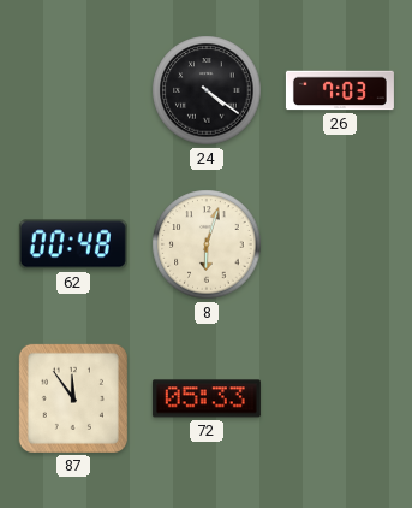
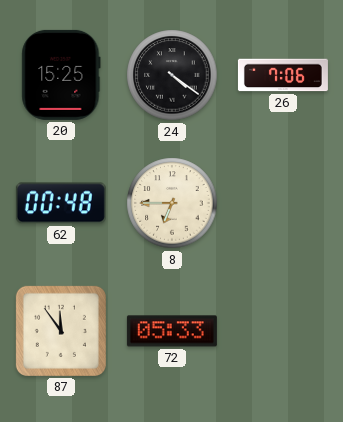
20: none -> 15:25 (61, 75)
26: 7:03 -> 7:06 (283, 75)
8: 6:03 -> 6:45 (172, 203)
